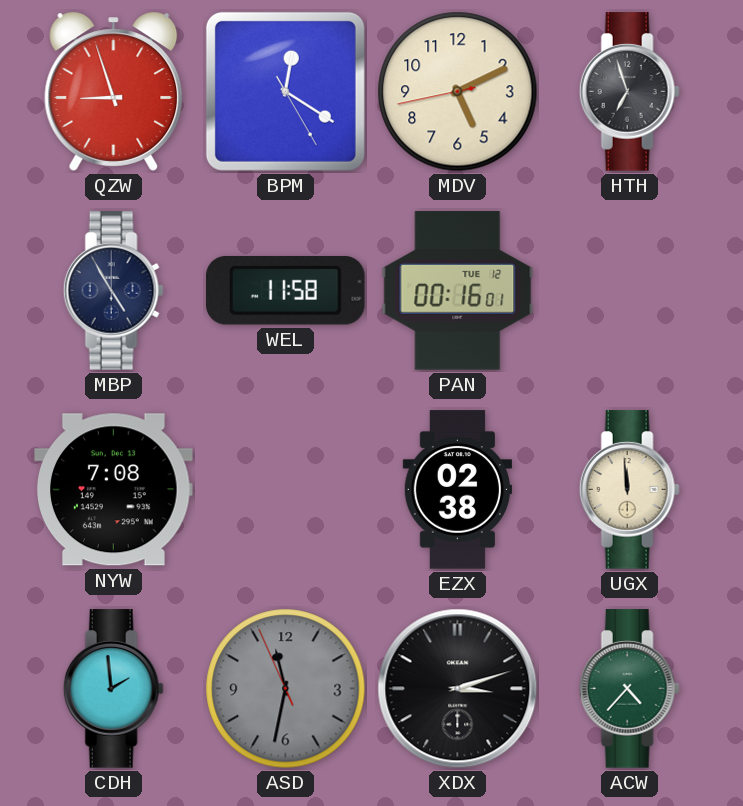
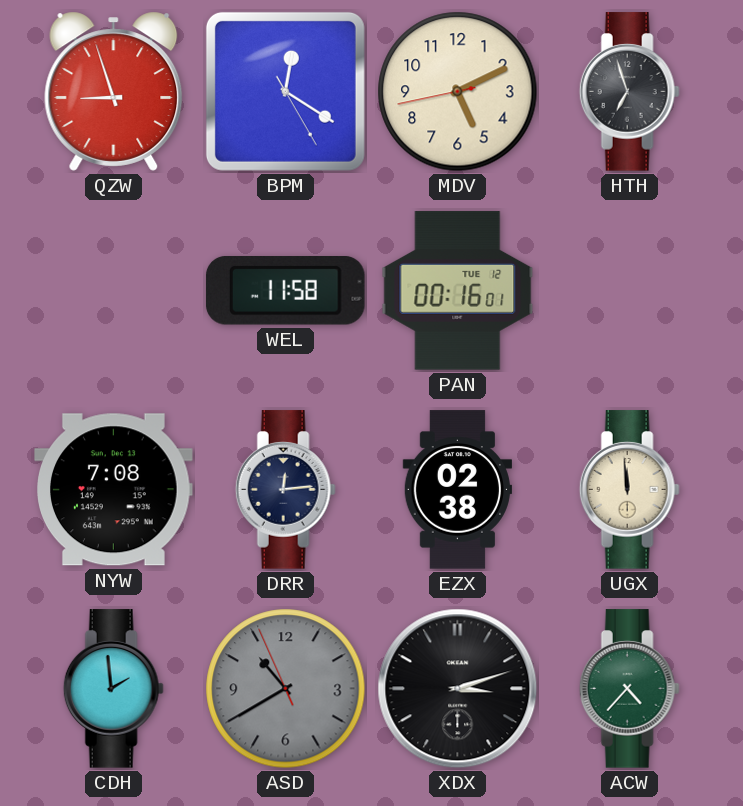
MBP: 4:55 -> none (113, 291)
DRR: none -> 12:14 (285, 490)
ASD: 11:31 -> 10:39 (286, 689)
